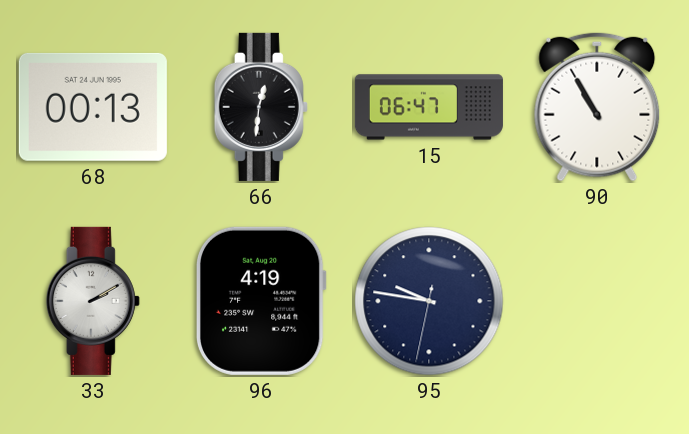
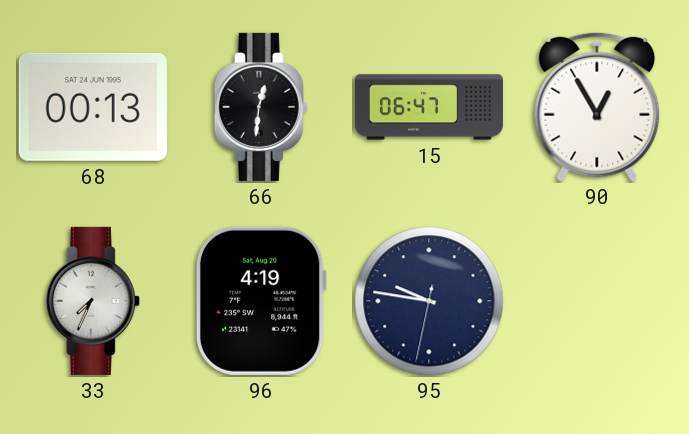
90: 10:55 -> 12:55 (597, 107)
33: 2:10 -> 7:34 (93, 301)
